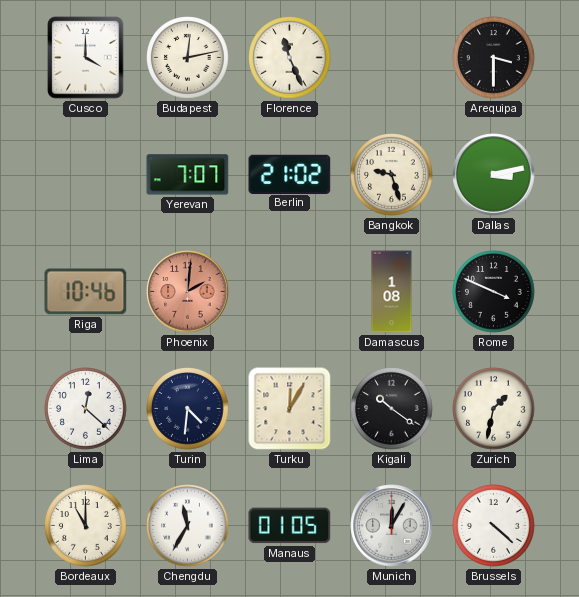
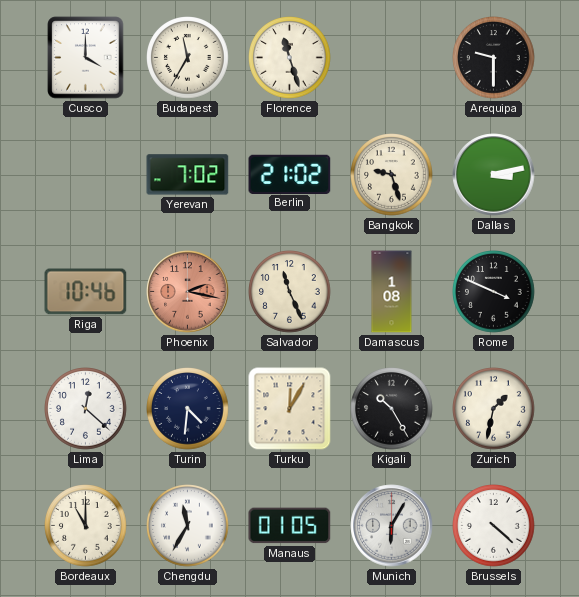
Budapest: 12:13 -> 11:35 (188, 58)
Florence: 11:26 -> 11:27 (290, 58)
Arequipa: 3:30 -> 9:30 (494, 58)
Yerevan: 7:07 -> 7:02 (188, 175)
Phoenix: 2:01 -> 2:17 (188, 292)
Salvador: none -> 11:26 (290, 292)
Kigali: 10:21 -> 10:25 (392, 409)
Munich: 12:05 -> 6:05 (392, 526)
